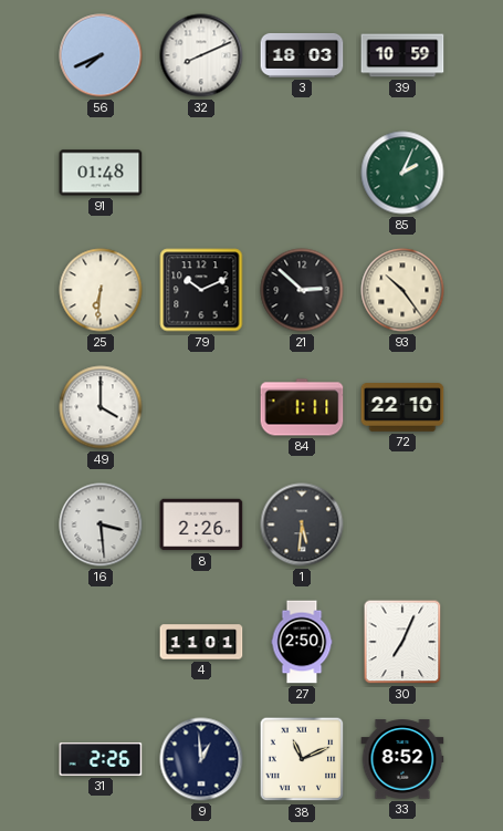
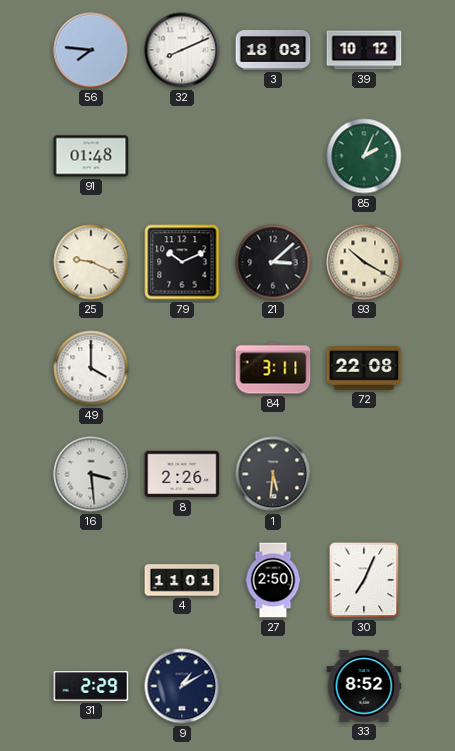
56: 7:41 -> 7:46 (91, 50)
39: 10:59 -> 10:12 (364, 50)
25: 6:31 -> 9:19 (91, 262)
21: 2:52 -> 3:08 (273, 262)
93: 10:24 -> 10:20 (364, 262)
84: 1:11 -> 3:11 (273, 368)
72: 22:10 -> 22:08 (364, 368)
31: 2:26 -> 2:29 (91, 686)
9: 12:59 -> 1:10 (182, 686)
38: 11:11 -> none (302, 759)
